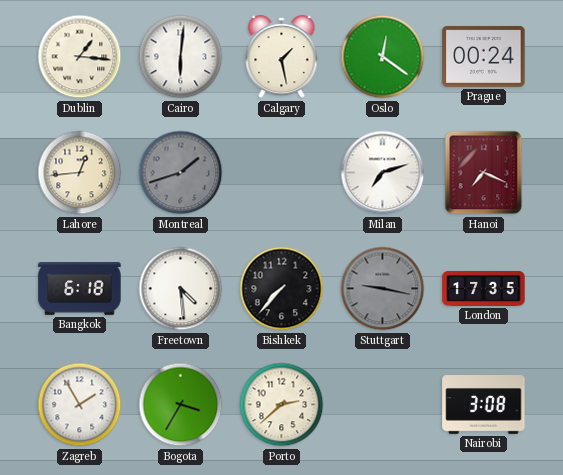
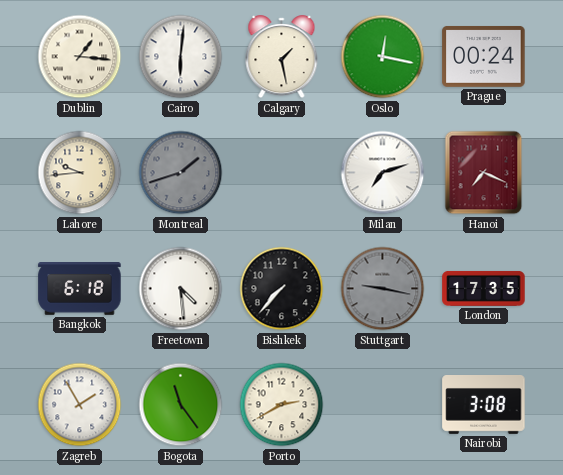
Oslo: 12:21 -> 12:17 (383, 57)
Lahore: 12:44 -> 9:44 (80, 173)
Bogota: 3:35 -> 11:24 (181, 405)
Porto: 2:38 -> 2:40 (282, 405)
